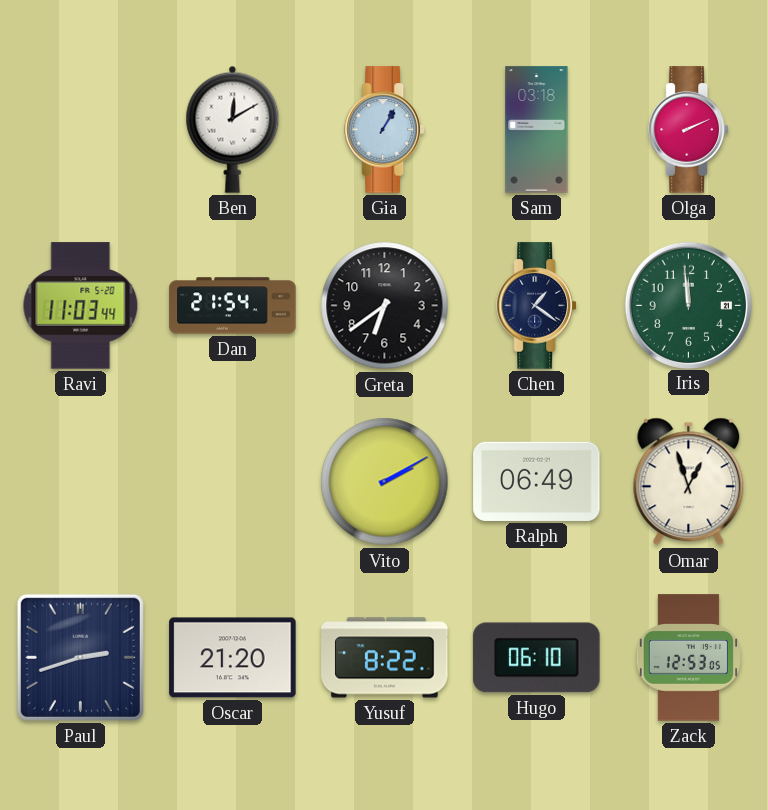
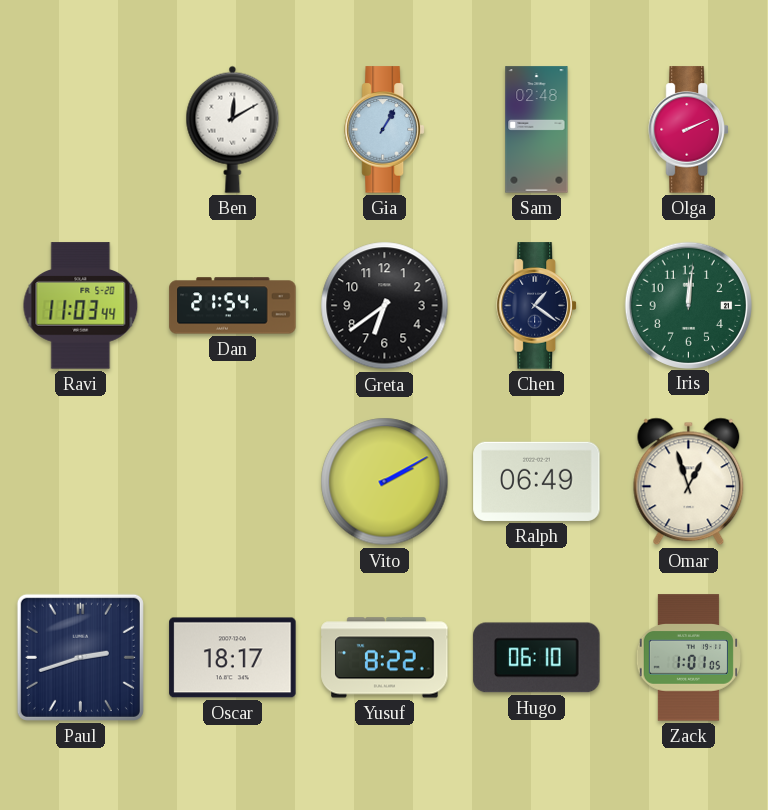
Sam: 03:18 -> 02:48 (537, 130)
Iris: 11:59 -> 12:01 (688, 305)
Oscar: 21:20 -> 18:17 (233, 658)
Zack: 12:53 -> 1:01 (688, 658)
